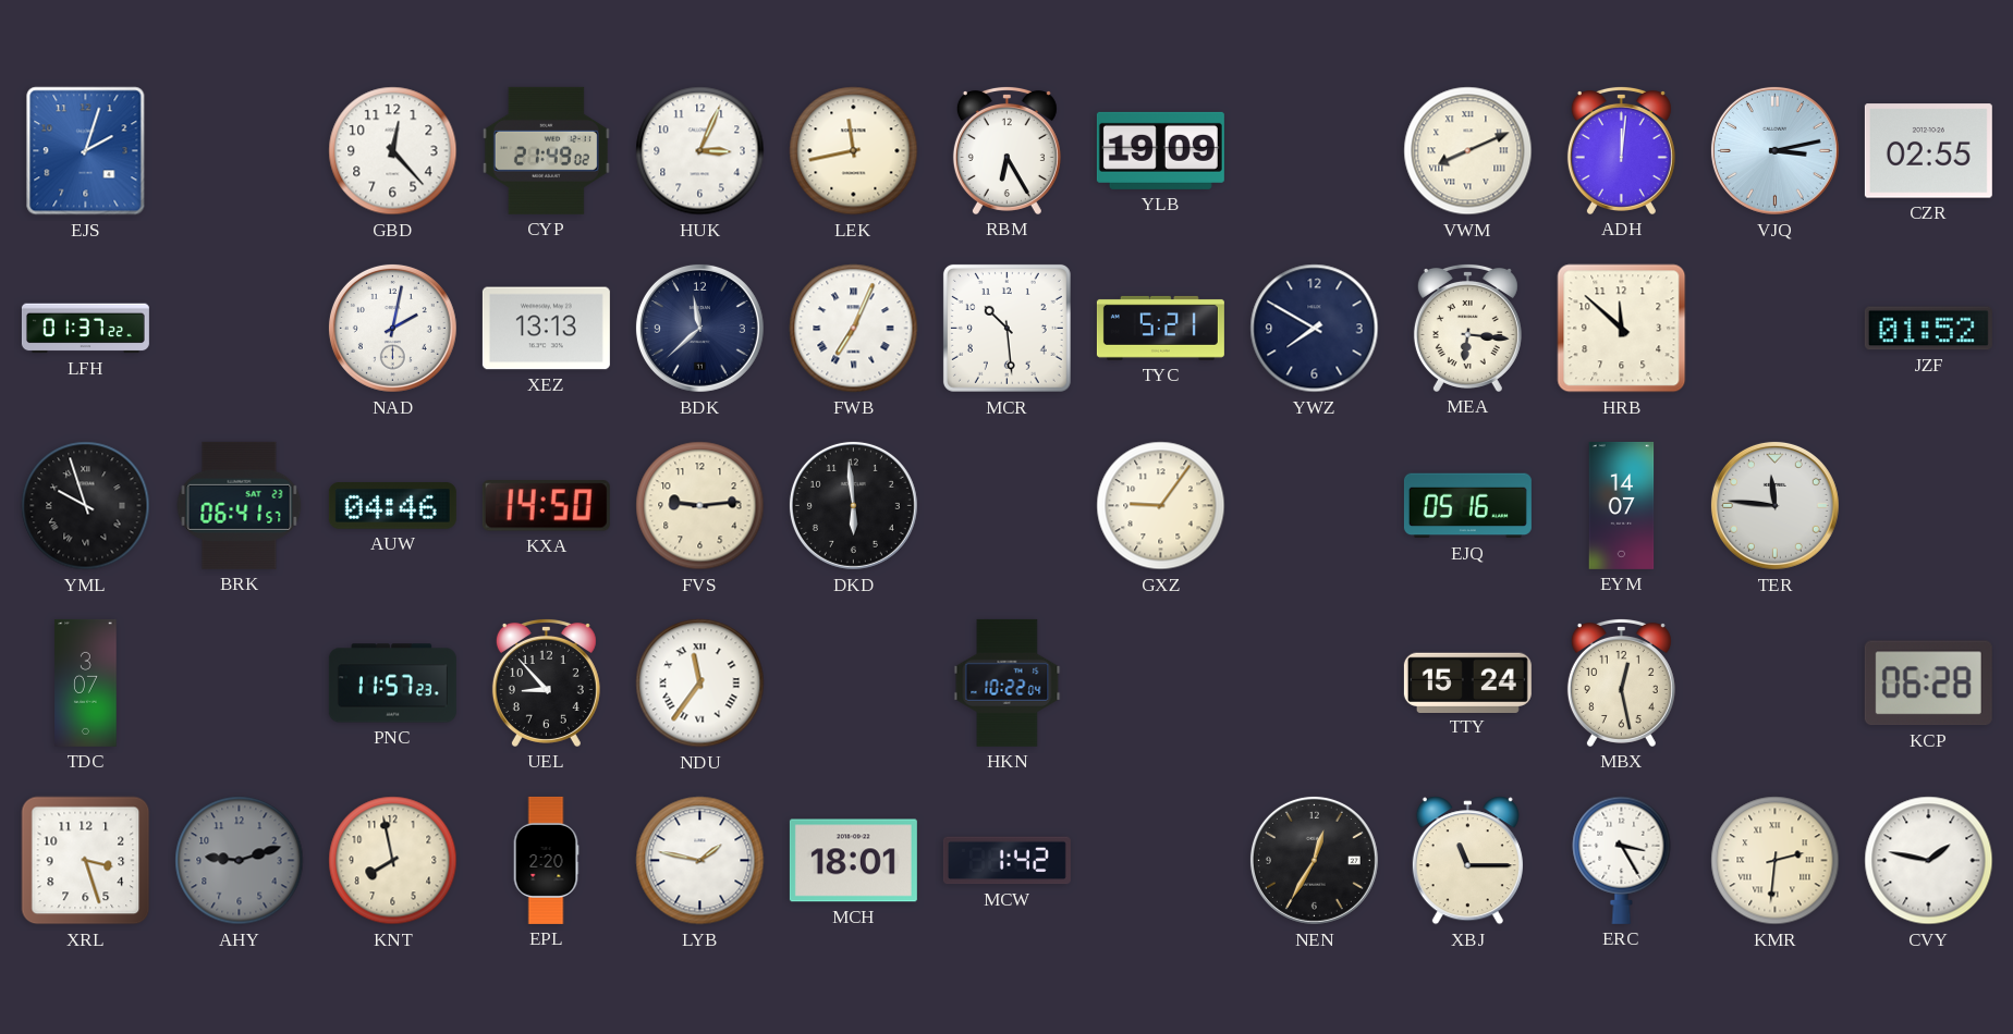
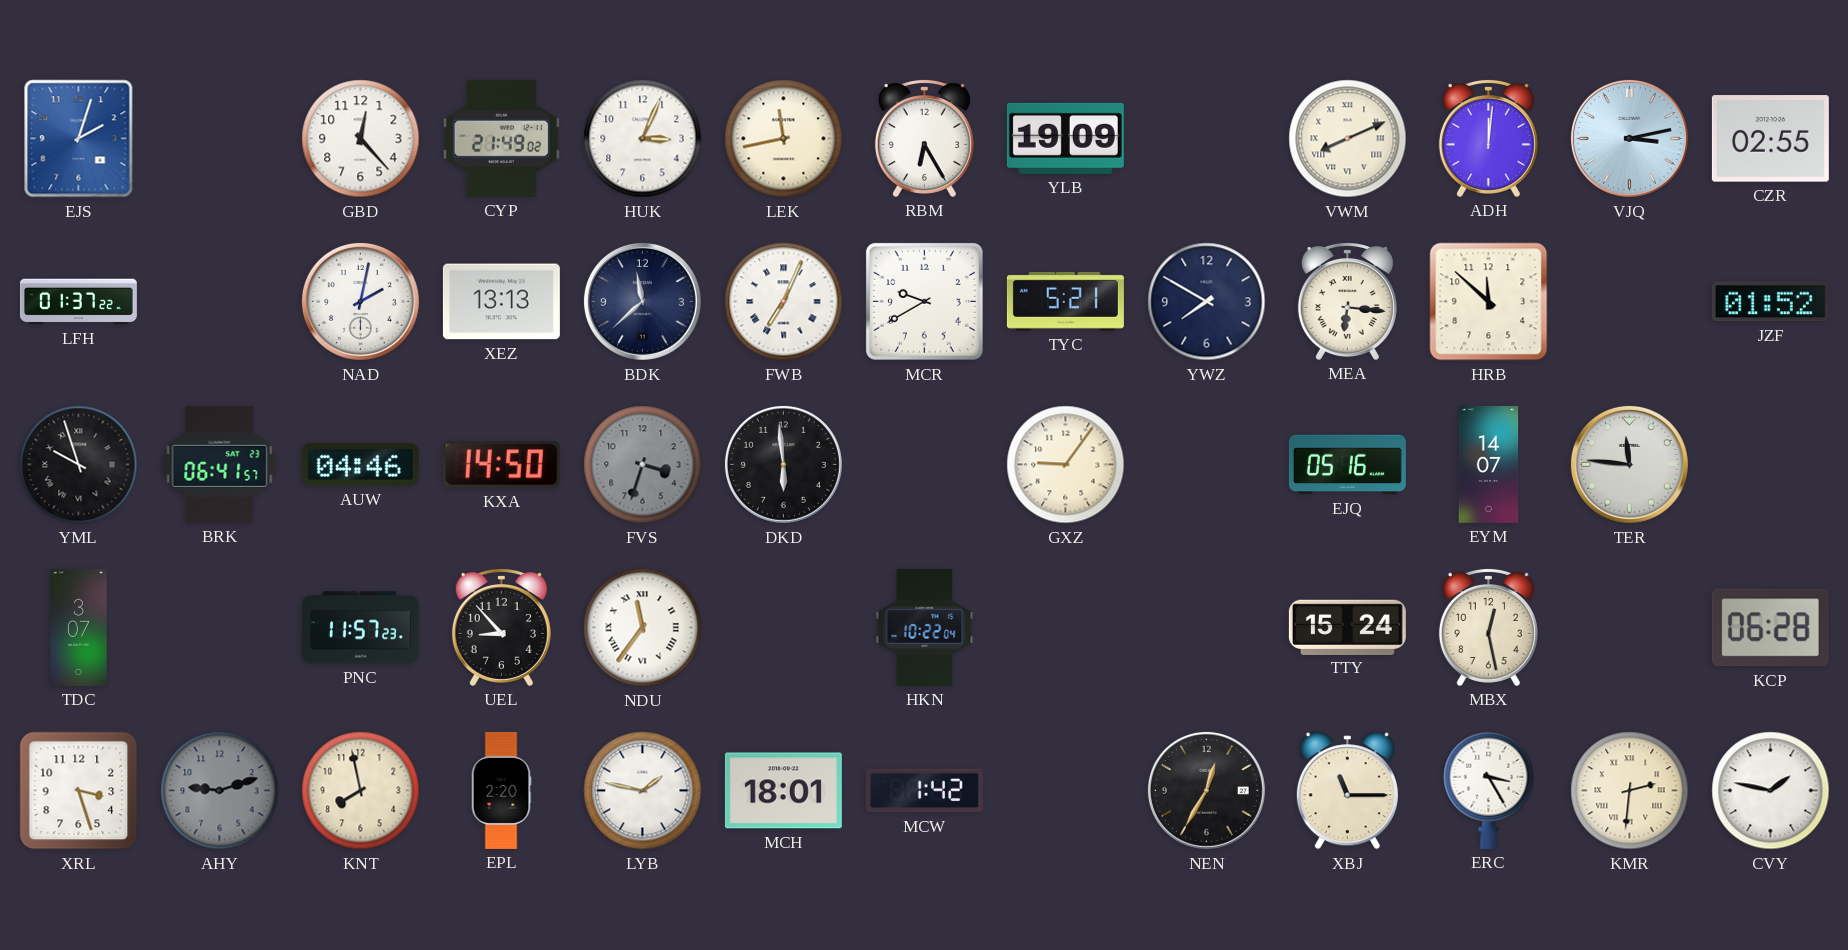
MCR: 10:29 -> 9:40 (924, 301)
FVS: 9:14 -> 3:33 (643, 465)
FVS dial: cream -> grey (643, 465)
